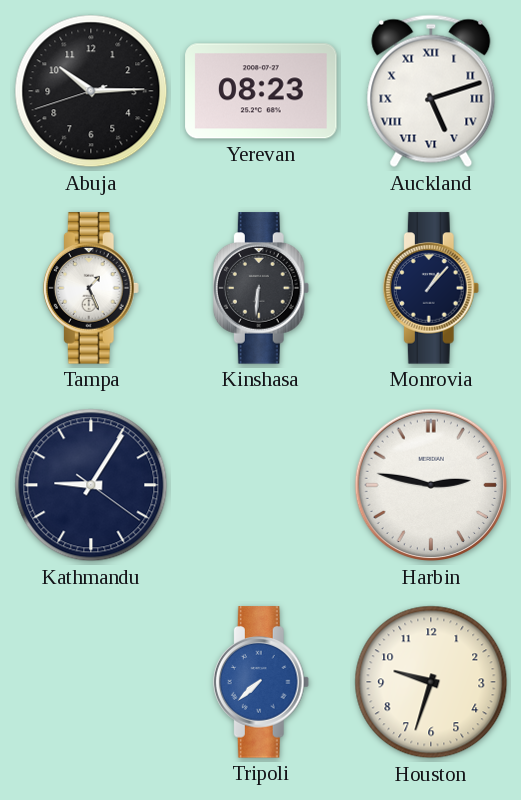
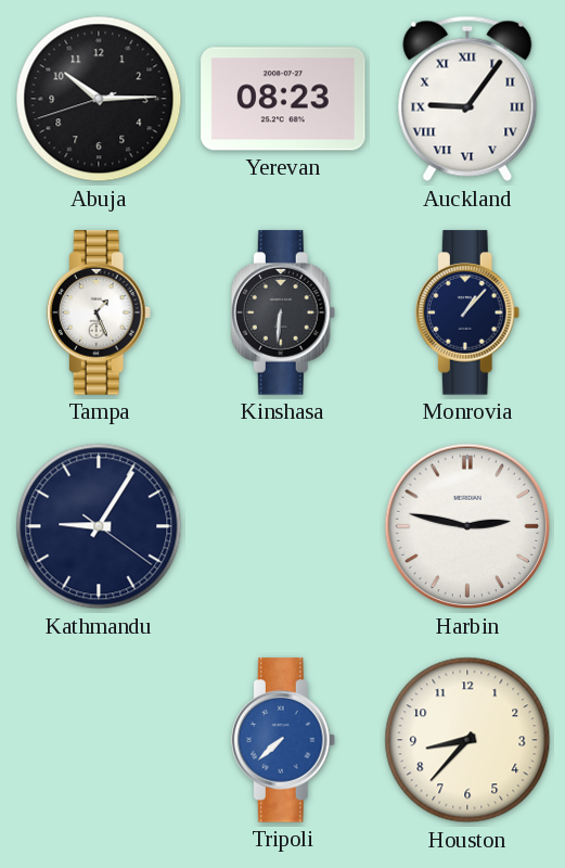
Auckland: 5:12 -> 9:06 (467, 99)
Houston: 9:33 -> 8:37 (467, 740)
